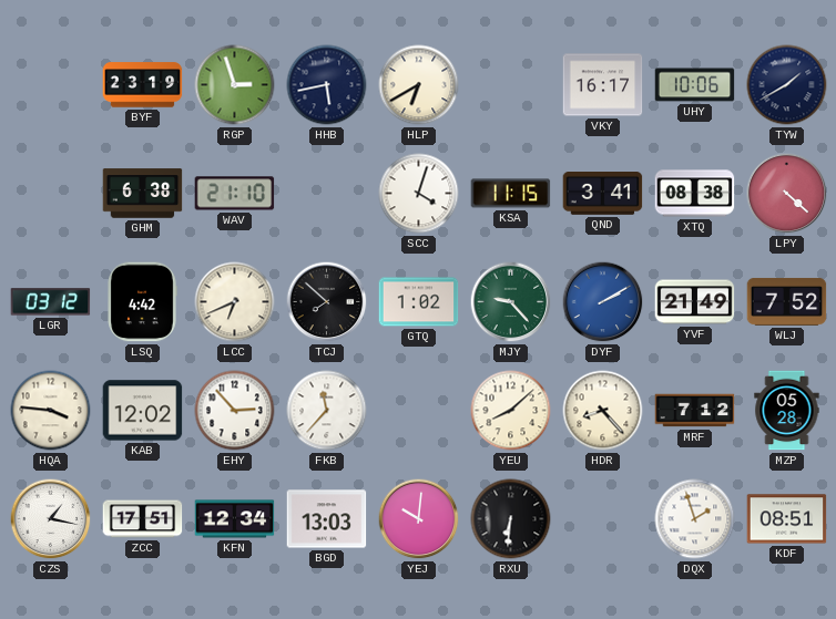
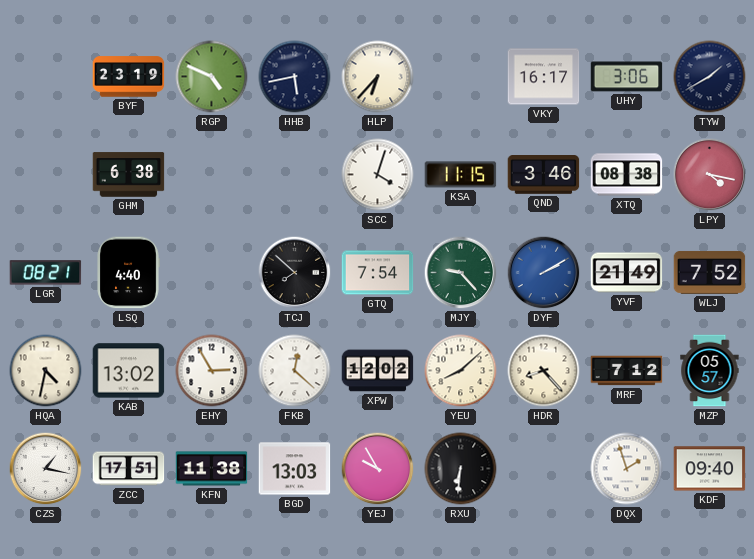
RGP: 2:57 -> 4:49 (212, 77)
HLP: 6:40 -> 6:37 (378, 77)
UHY: 10:06 -> 3:06 (627, 77)
WAV: 21:10 -> none (235, 194)
QND: 3:41 -> 3:46 (544, 175)
LPY: 4:22 -> 4:17 (710, 175)
LGR: 03:12 -> 08:21 (46, 273)
LSQ: 4:42 -> 4:40 (128, 273)
LCC: 6:41 -> none (235, 302)
GTQ: 1:02 -> 7:54 (378, 273)
HQA: 3:46 -> 4:32 (46, 371)
KAB: 12:02 -> 13:02 (129, 371)
EHY: 2:53 -> 2:55 (212, 371)
FKB: 11:37 -> 12:22 (295, 371)
XPW: none -> 12:02 (378, 371)
MZP: 05:28 -> 05:57 (710, 371)
KFN: 12:34 -> 11:38 (212, 469)
YEJ: 10:01 -> 9:55 (378, 469)
KDF: 08:51 -> 09:40 (710, 469)
